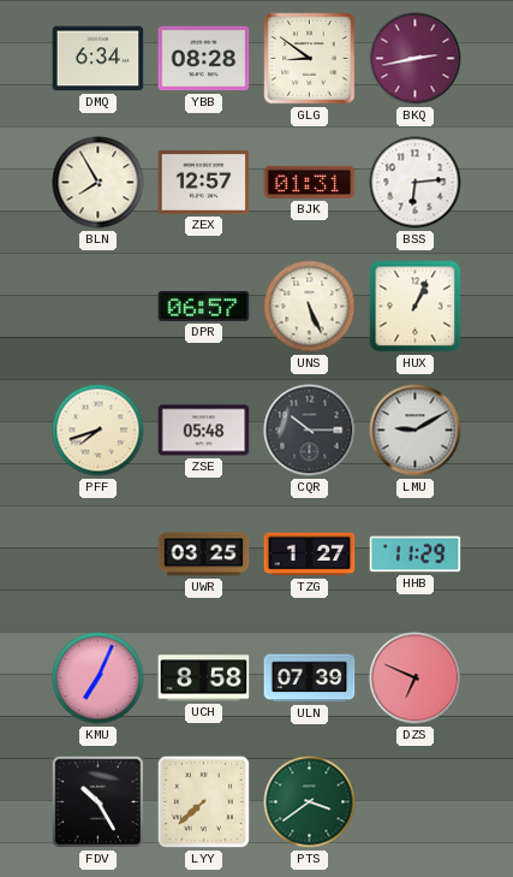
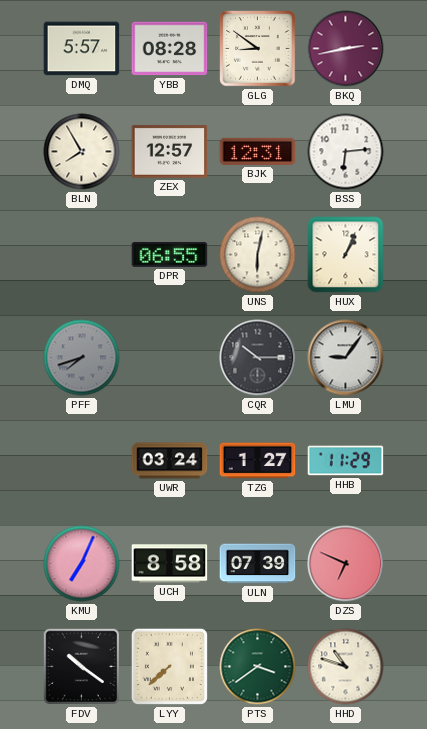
DMQ: 6:34 -> 5:57 (82, 49)
BJK: 01:31 -> 12:31 (258, 151)
DPR: 06:57 -> 06:55 (170, 254)
UNS: 5:26 -> 6:02 (258, 255)
PFF dial: cream -> grey (82, 358)
ZSE: 05:48 -> none (204, 431)
LMU: 9:10 -> 9:06 (346, 358)
UWR: 03:25 -> 03:24 (170, 461)
FDV: 10:25 -> 10:21 (82, 667)
HHD: none -> 10:48 (346, 667)
